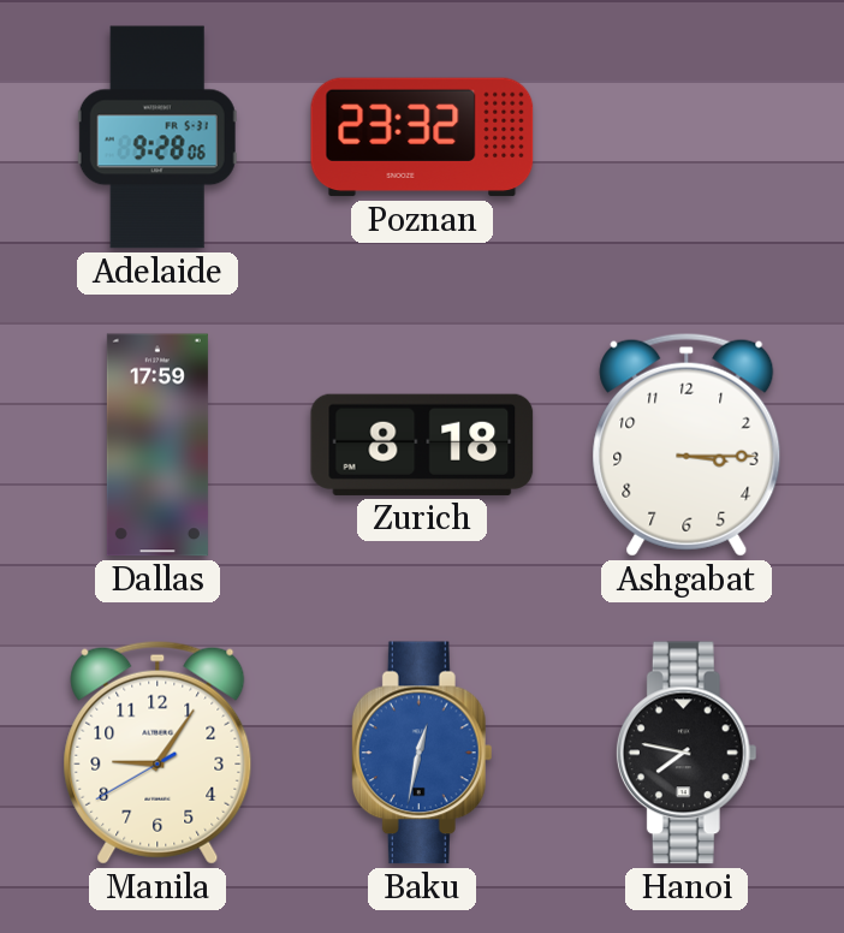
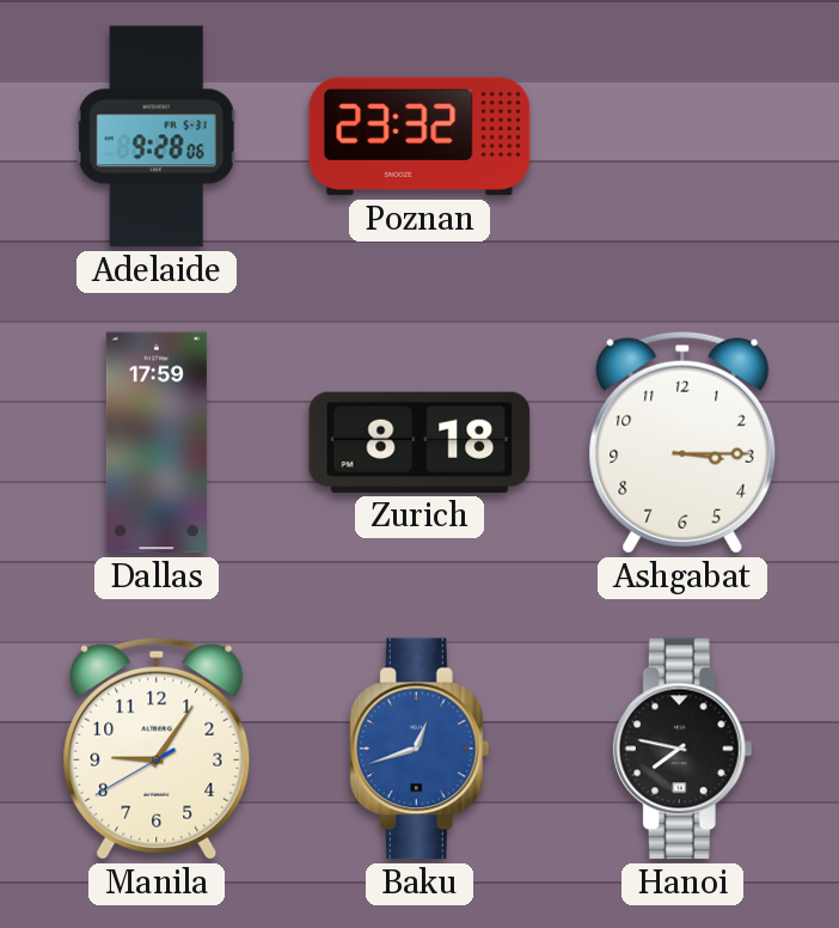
Baku: 12:32 -> 12:42 (419, 749)
